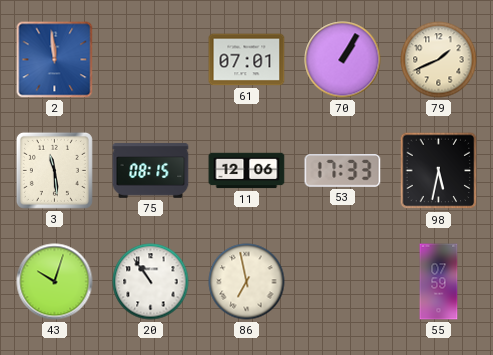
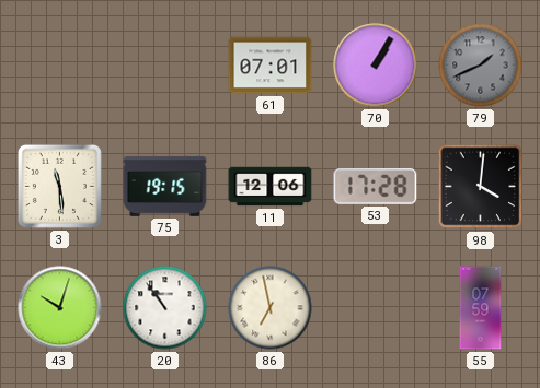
2: 11:59 -> none (55, 60)
79 dial: cream -> grey (481, 66)
75: 08:15 -> 19:15 (165, 187)
53: 17:33 -> 17:28 (376, 187)
98: 5:32 -> 4:01 (481, 187)
